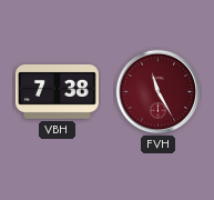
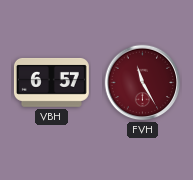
VBH: 7:38 -> 6:57 (51, 82)
